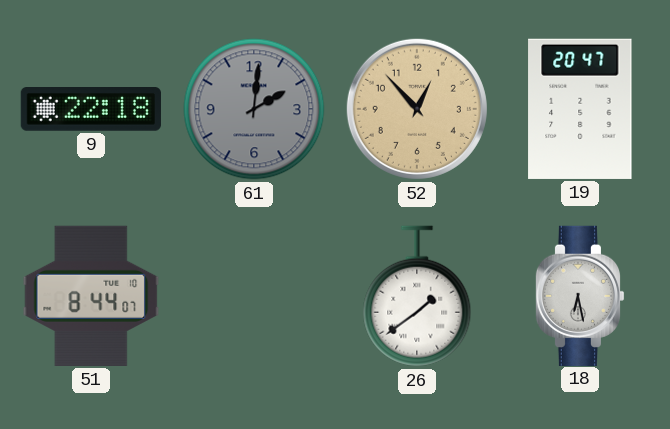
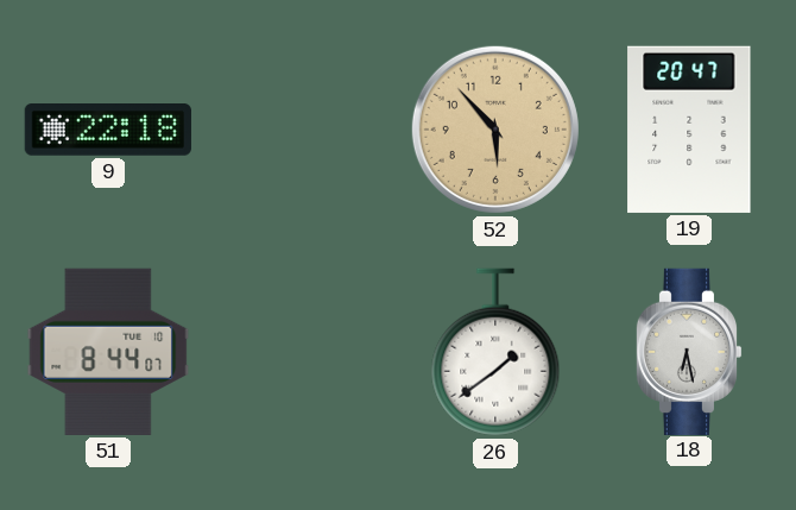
61: 2:01 -> none (254, 109)
52: 12:53 -> 5:53 (495, 130)
